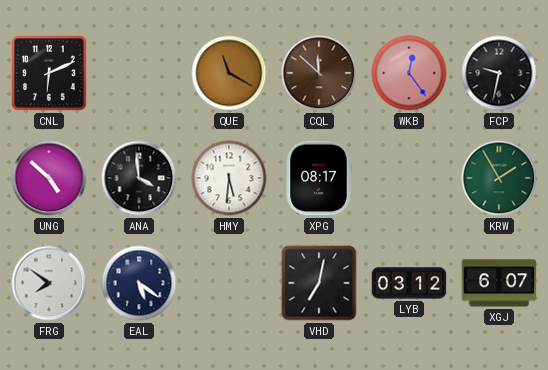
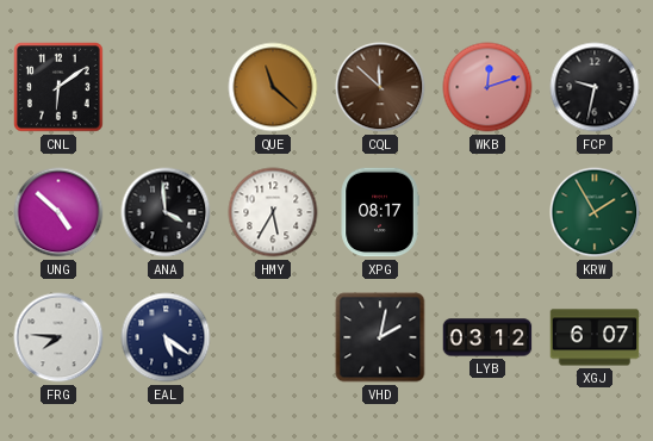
CNL: 6:11 -> 6:09 (58, 87)
QUE: 11:20 -> 11:22 (273, 87)
WKB: 12:24 -> 12:12 (487, 87)
HMY: 5:31 -> 5:35 (273, 212)
FRG: 7:51 -> 7:46 (58, 337)
VHD: 7:02 -> 2:02 (380, 337)
